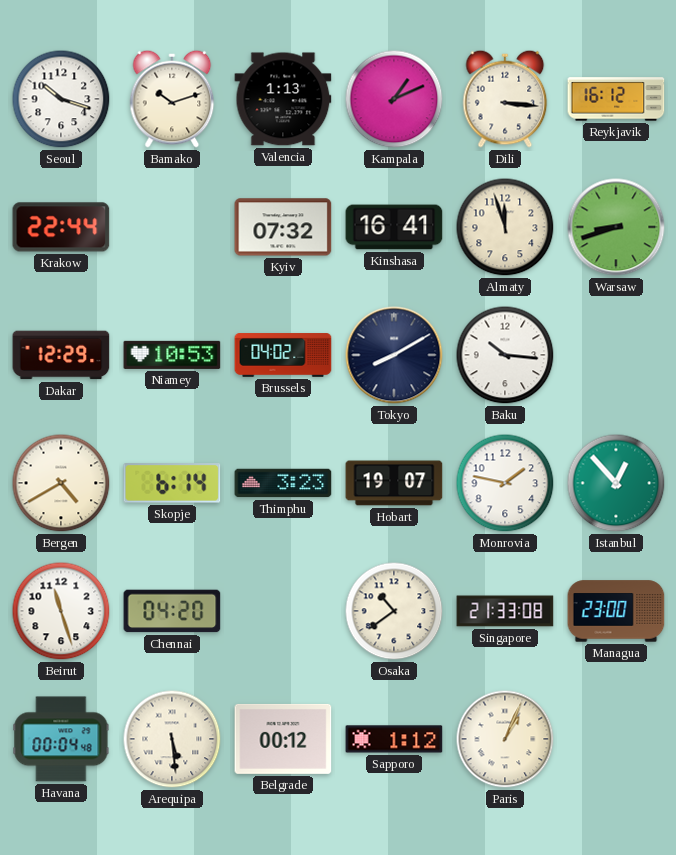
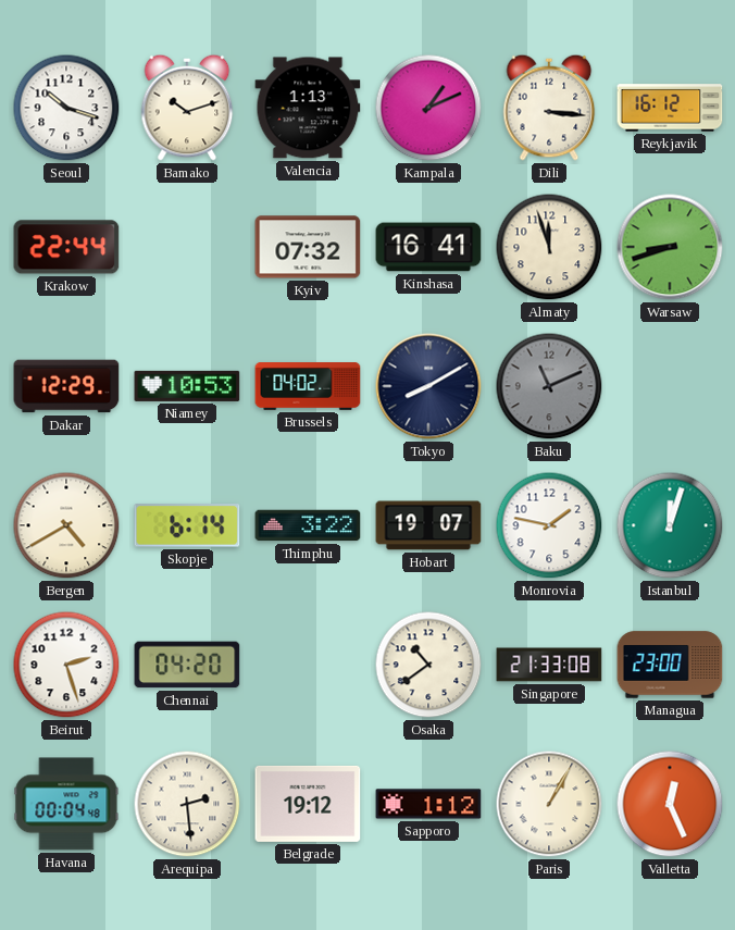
Baku: 10:16 -> 11:11 (549, 386)
Baku dial: white -> grey (549, 386)
Thimphu: 3:23 -> 3:22 (308, 525)
Istanbul: 12:53 -> 12:03 (670, 525)
Beirut: 11:27 -> 2:27 (66, 665)
Arequipa: 5:29 -> 2:29 (187, 804)
Belgrade: 00:12 -> 19:12 (308, 804)
Paris: 1:04 -> 1:05 (549, 804)
Valletta: none -> 12:26 (670, 804)
